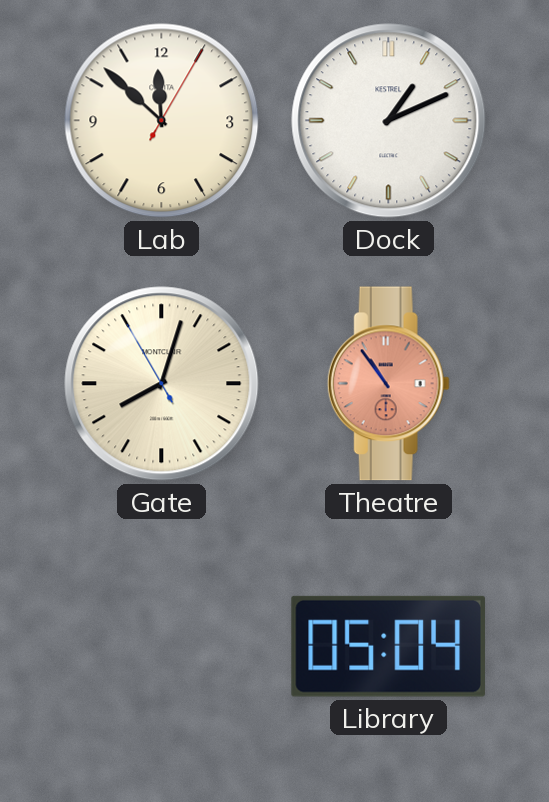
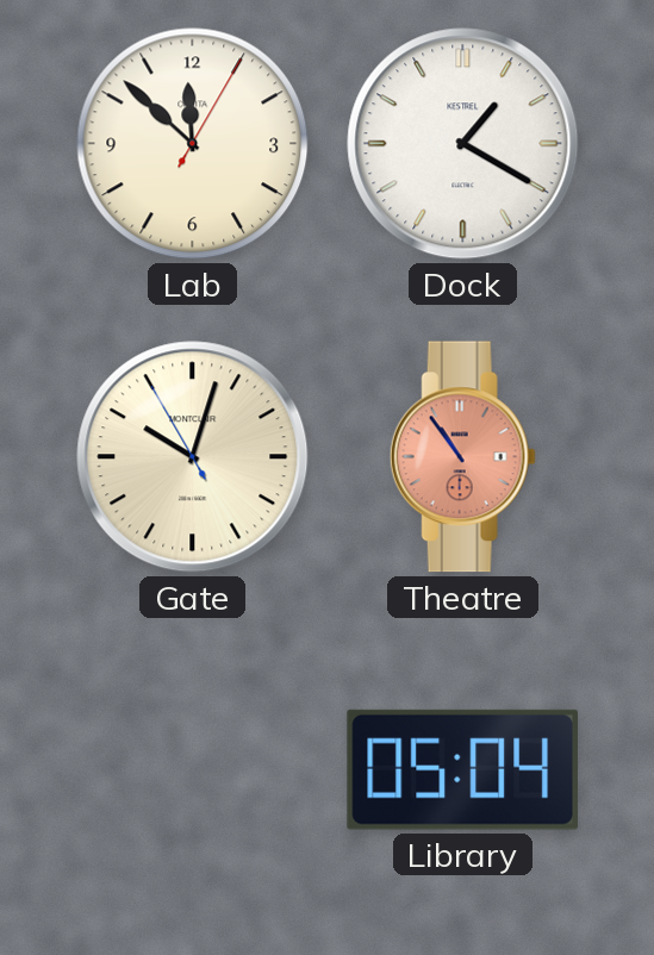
Dock: 1:11 -> 1:20 (463, 144)
Gate: 8:02 -> 10:02 (193, 457)
